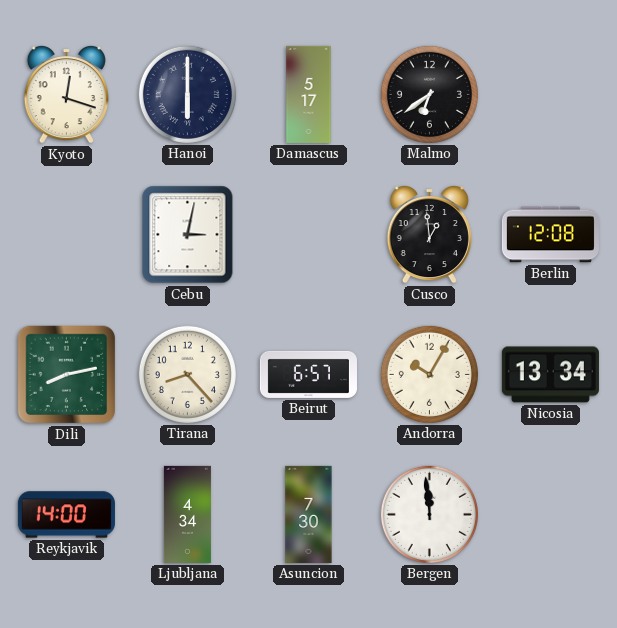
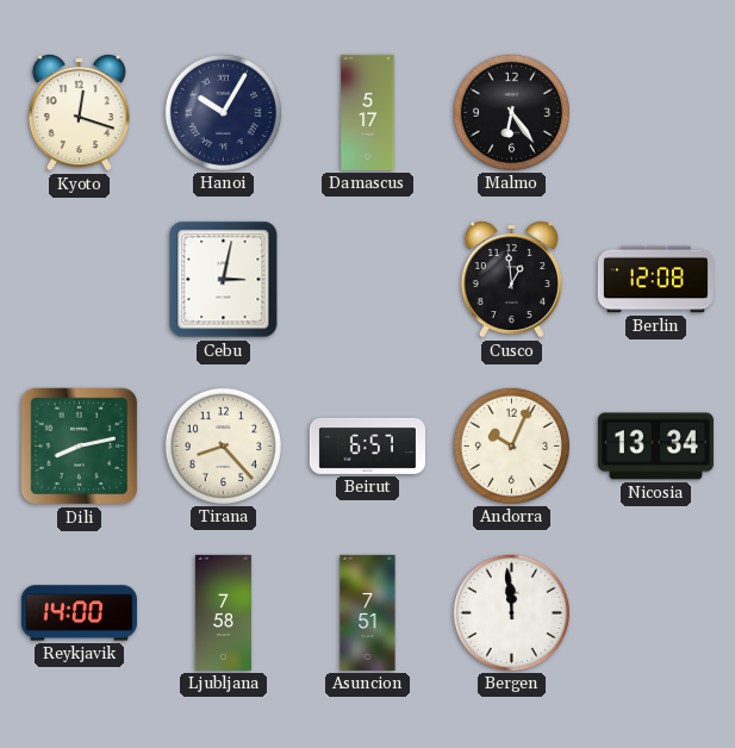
Hanoi: 6:00 -> 10:05 (223, 112)
Malmo: 6:39 -> 6:24 (511, 112)
Andorra: 10:05 -> 10:04 (511, 445)
Ljubljana: 4:34 -> 7:58 (223, 612)
Asuncion: 7:30 -> 7:51 (368, 612)
